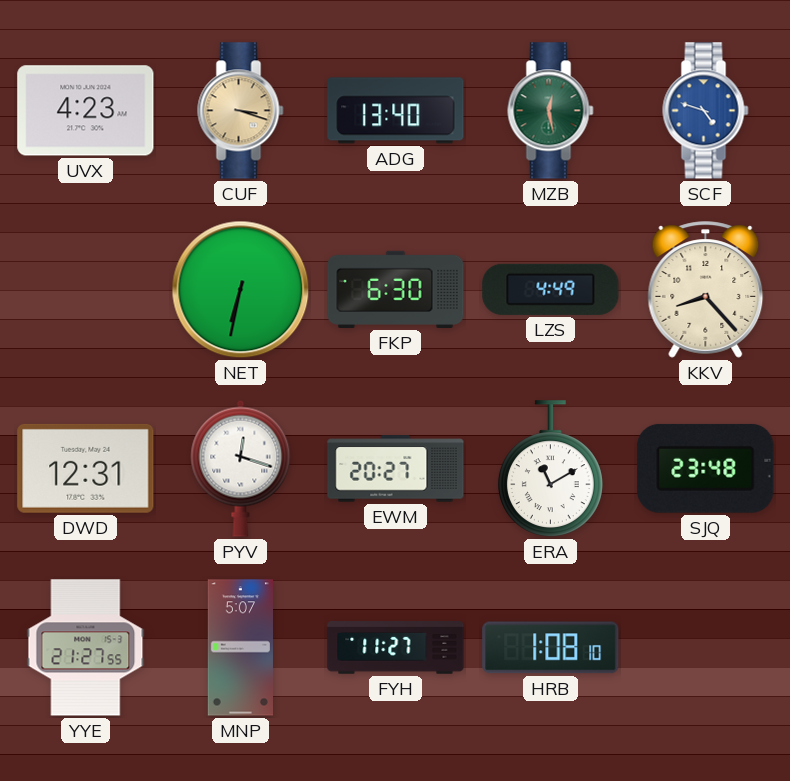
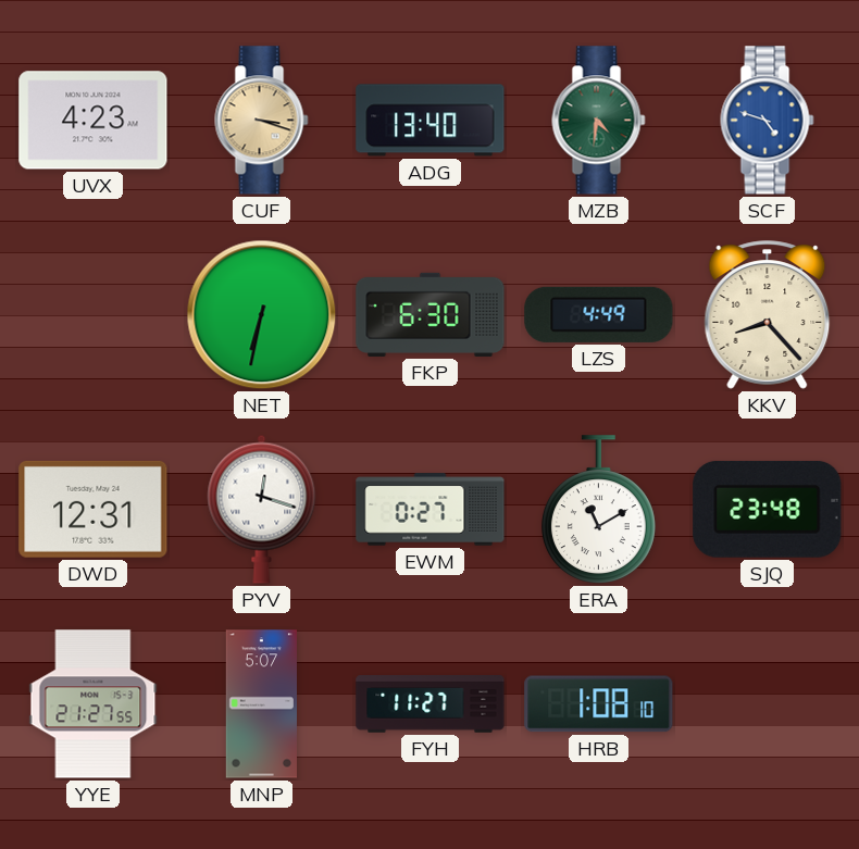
MZB: 12:28 -> 4:31 (599, 121)
EWM: 20:27 -> 0:27 (431, 510)
